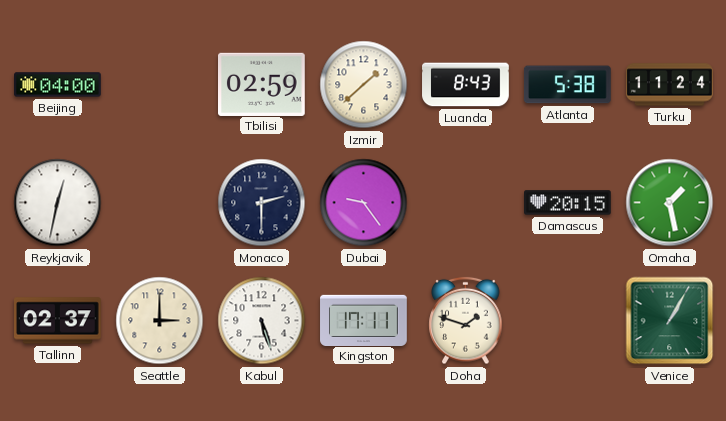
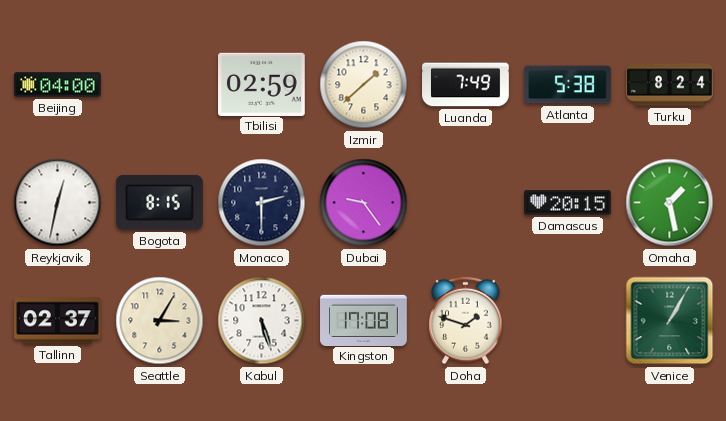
Luanda: 8:43 -> 7:49 (466, 85)
Turku: 11:24 -> 8:24 (670, 85)
Bogota: none -> 8:15 (159, 202)
Seattle: 3:00 -> 3:05 (160, 321)
Kingston: 17:11 -> 17:08 (364, 320)
